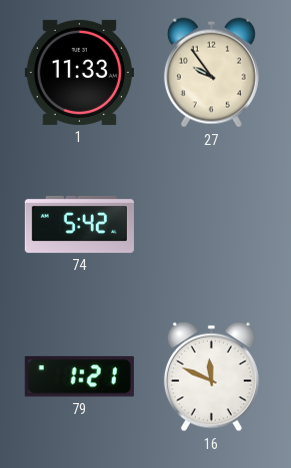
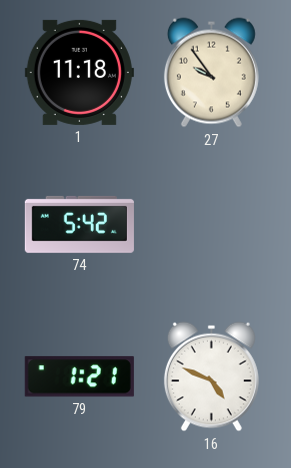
1: 11:33 -> 11:18 (79, 72)
16: 11:49 -> 4:49 (211, 377)
